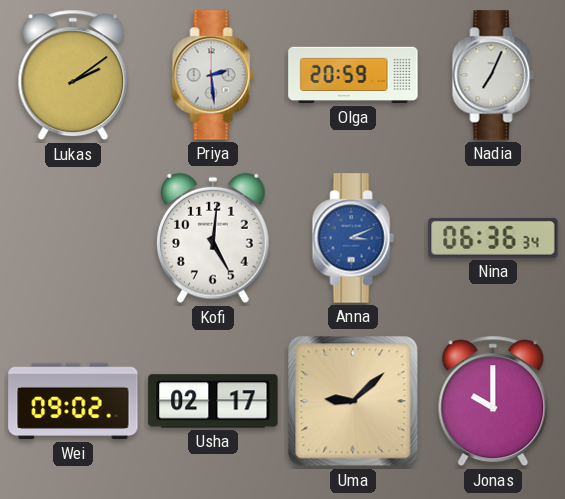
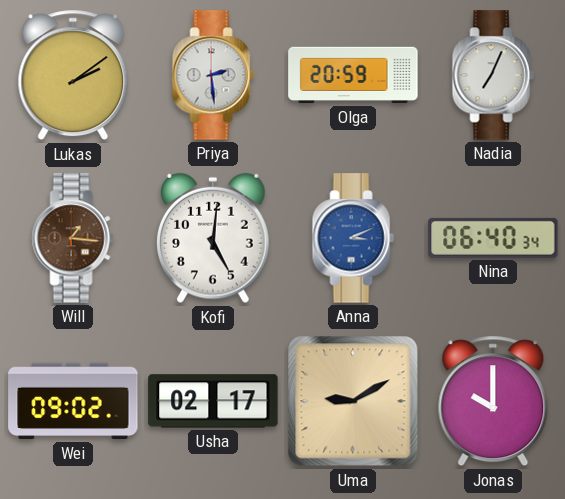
Will: none -> 1:16 (73, 238)
Nina: 06:36 -> 06:40 (493, 238)
Uma: 9:08 -> 9:10 (353, 401)
